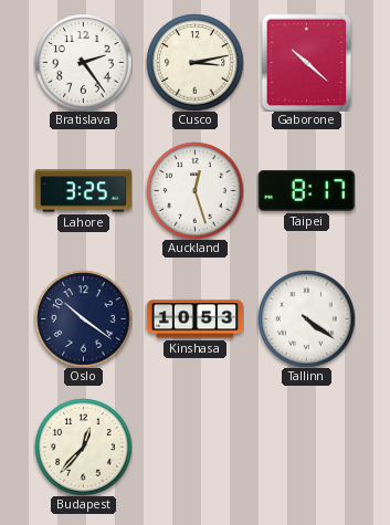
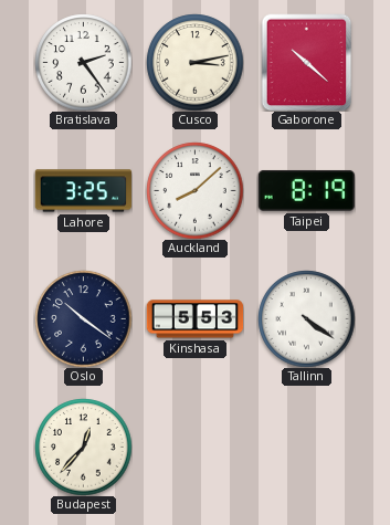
Auckland: 12:27 -> 8:08 (194, 190)
Taipei: 8:17 -> 8:19 (306, 190)
Kinshasa: 10:53 -> 5:53 (194, 319)
